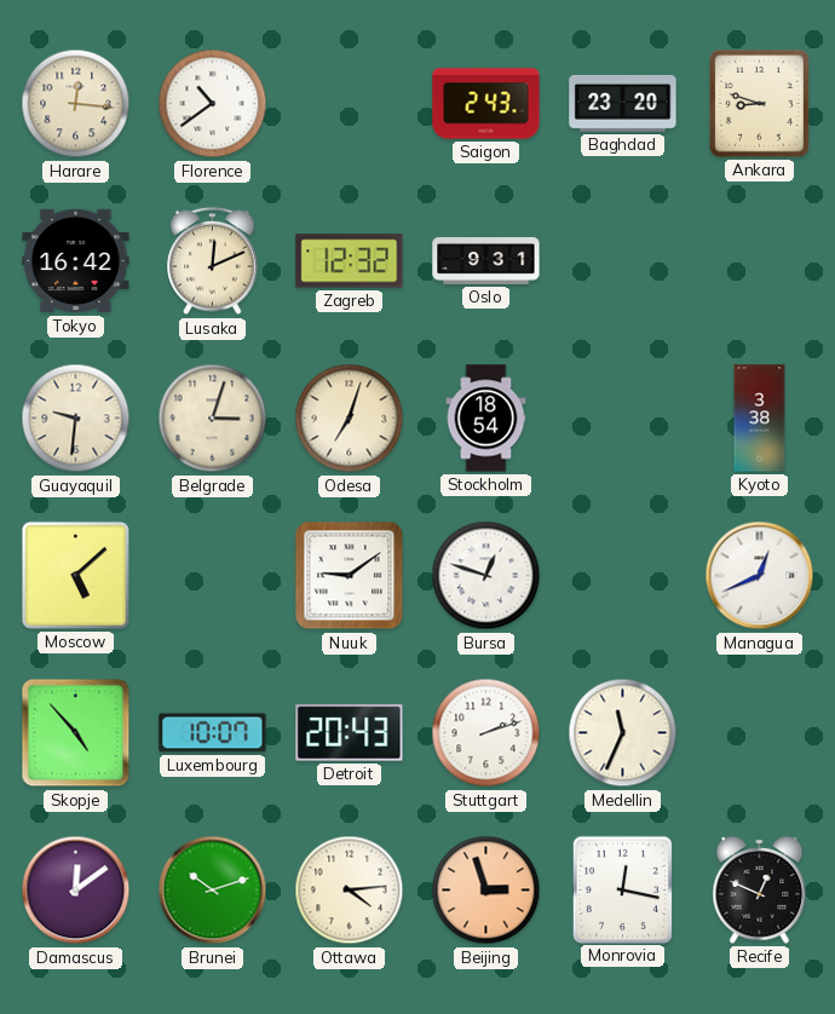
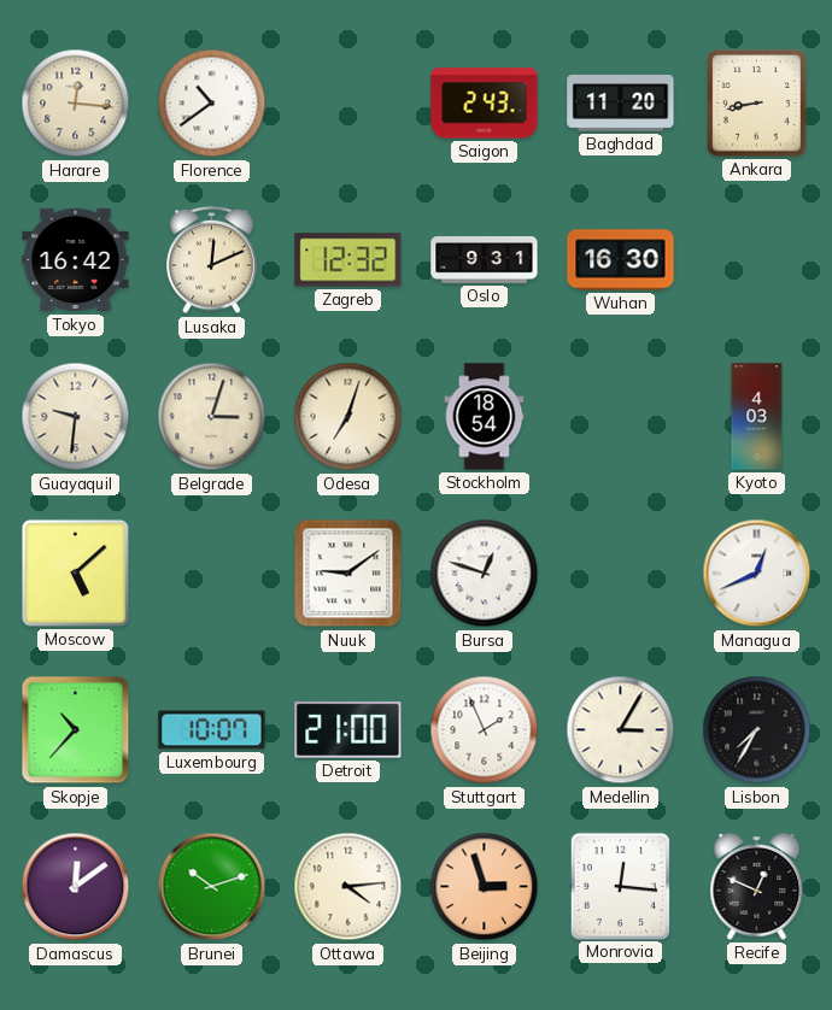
Baghdad: 23:20 -> 11:20 (621, 102)
Ankara: 8:48 -> 8:43 (757, 104)
Wuhan: none -> 16:30 (621, 260)
Kyoto: 3:38 -> 4:03 (757, 417)
Skopje: 4:53 -> 10:37 (76, 730)
Detroit: 20:43 -> 21:00 (348, 730)
Stuttgart: 2:12 -> 1:56 (485, 730)
Medellin: 11:34 -> 3:05 (621, 730)
Lisbon: none -> 7:35 (757, 730)
Monrovia: 12:17 -> 12:16 (620, 886)
